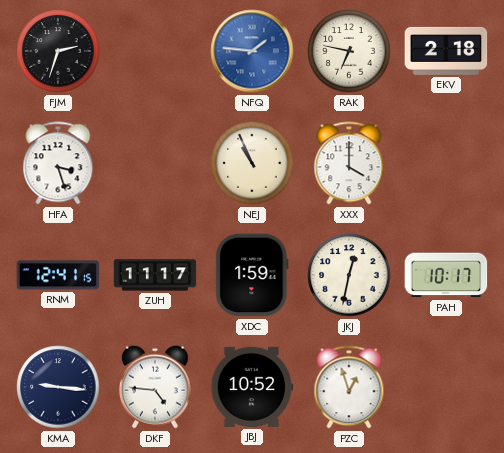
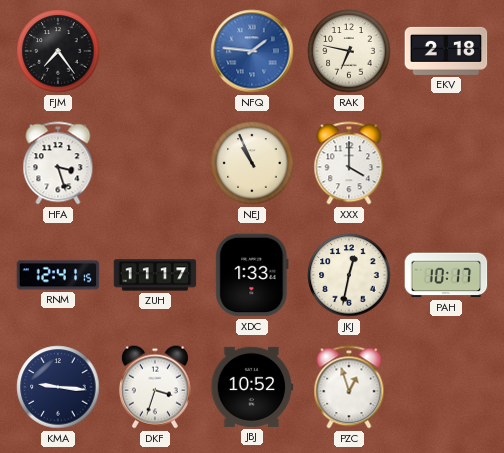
FJM: 2:33 -> 7:24 (58, 51)
XDC: 1:59 -> 1:33 (252, 275)
DKF: 4:46 -> 3:33 (155, 387)
